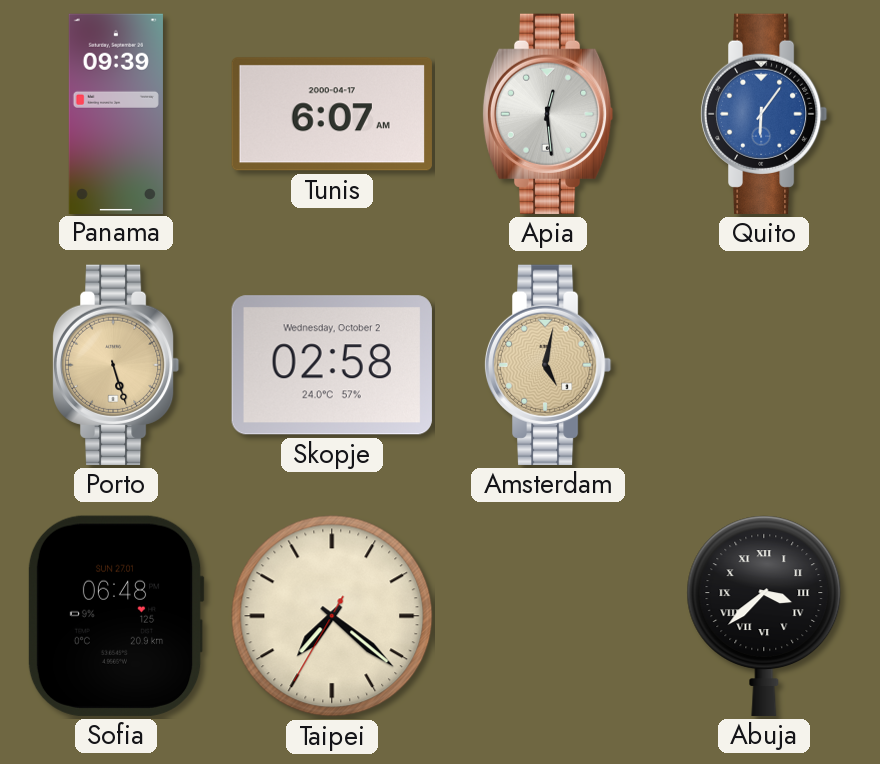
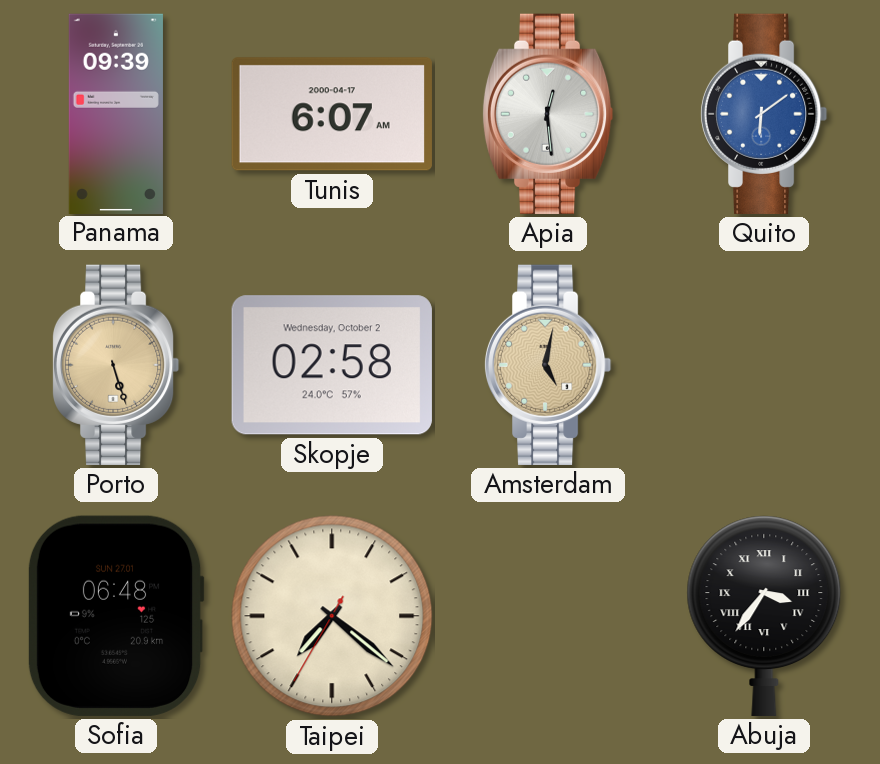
Quito: 6:06 -> 6:09 (764, 114)
Abuja: 3:38 -> 3:36 (764, 616)
